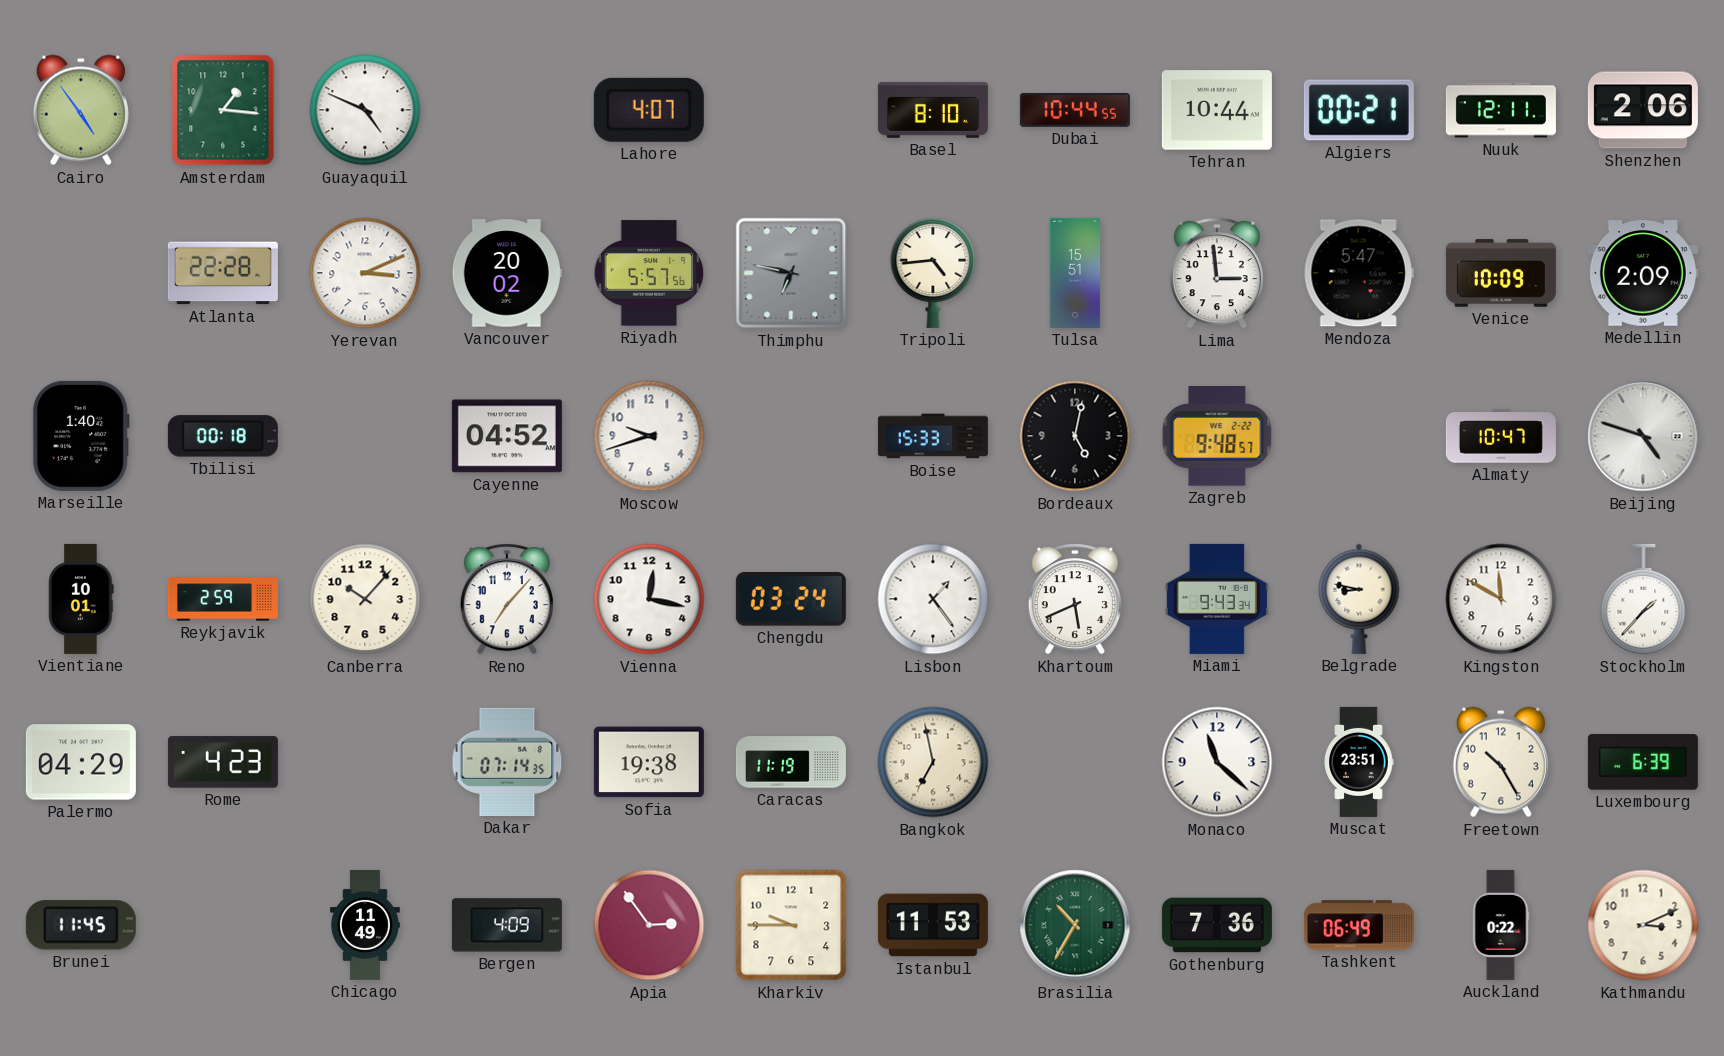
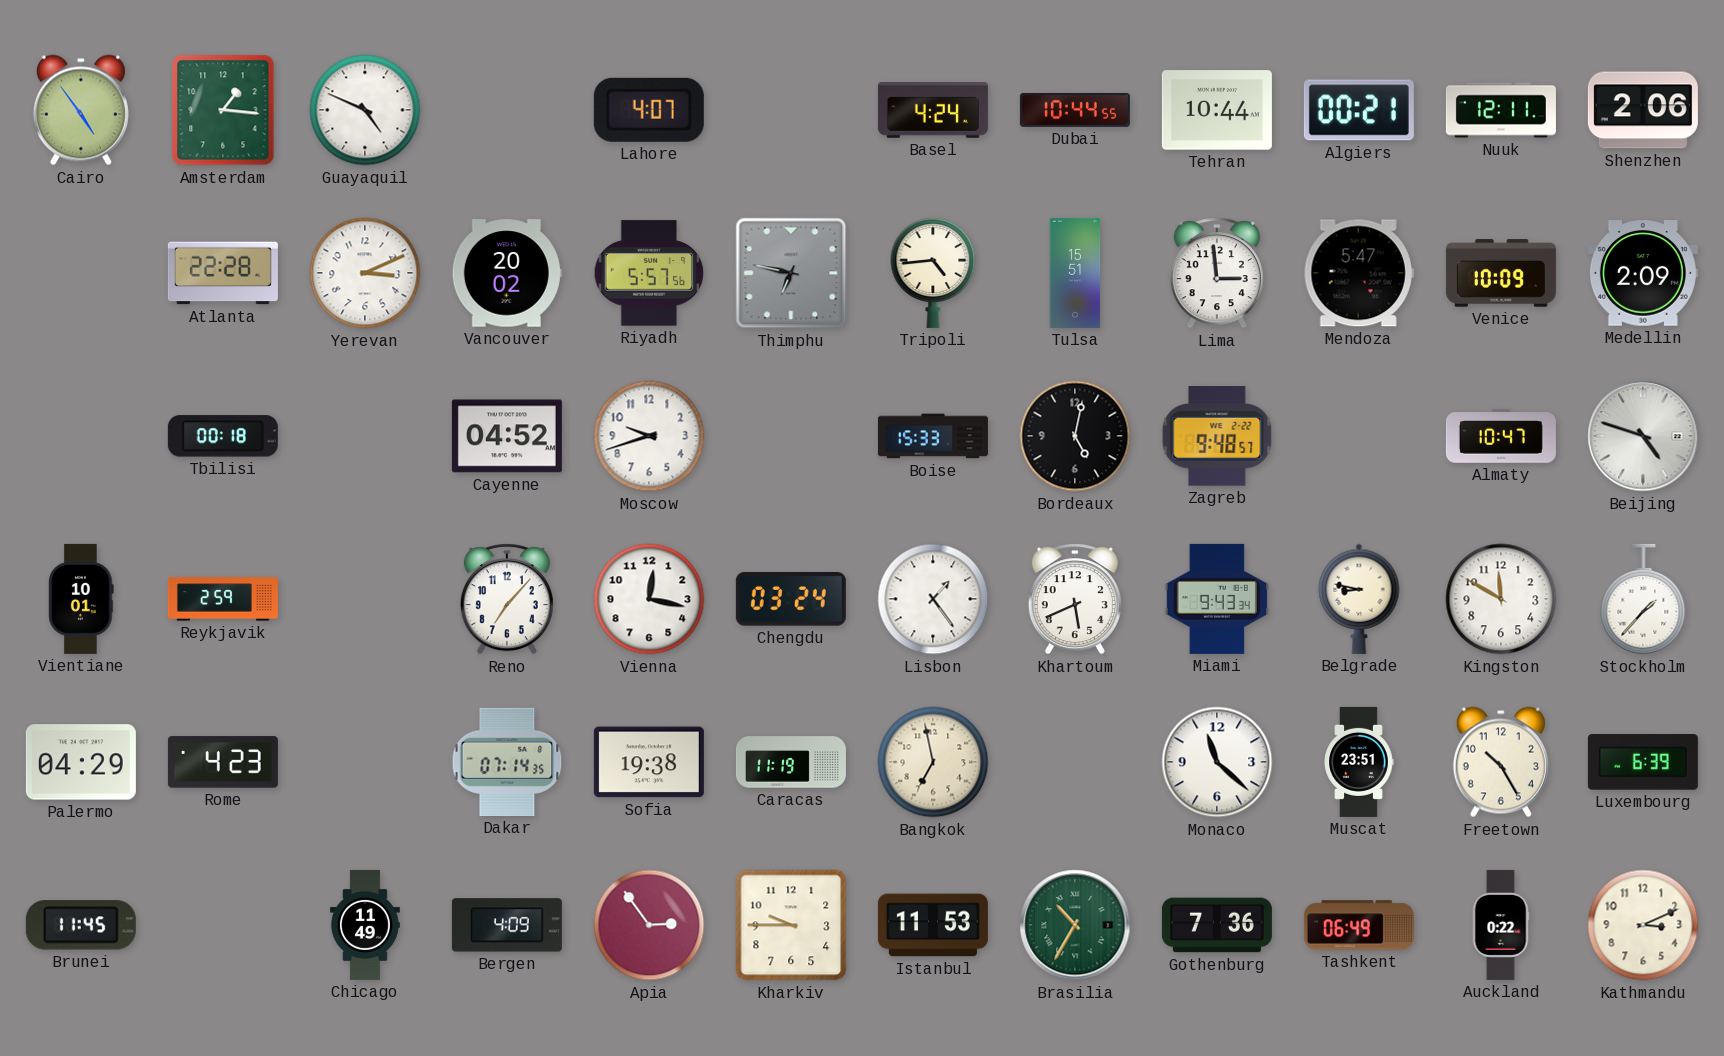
Basel: 8:10 -> 4:24 (933, 110)
Marseille: 1:40 -> none (81, 436)
Canberra: 10:07 -> none (365, 599)
